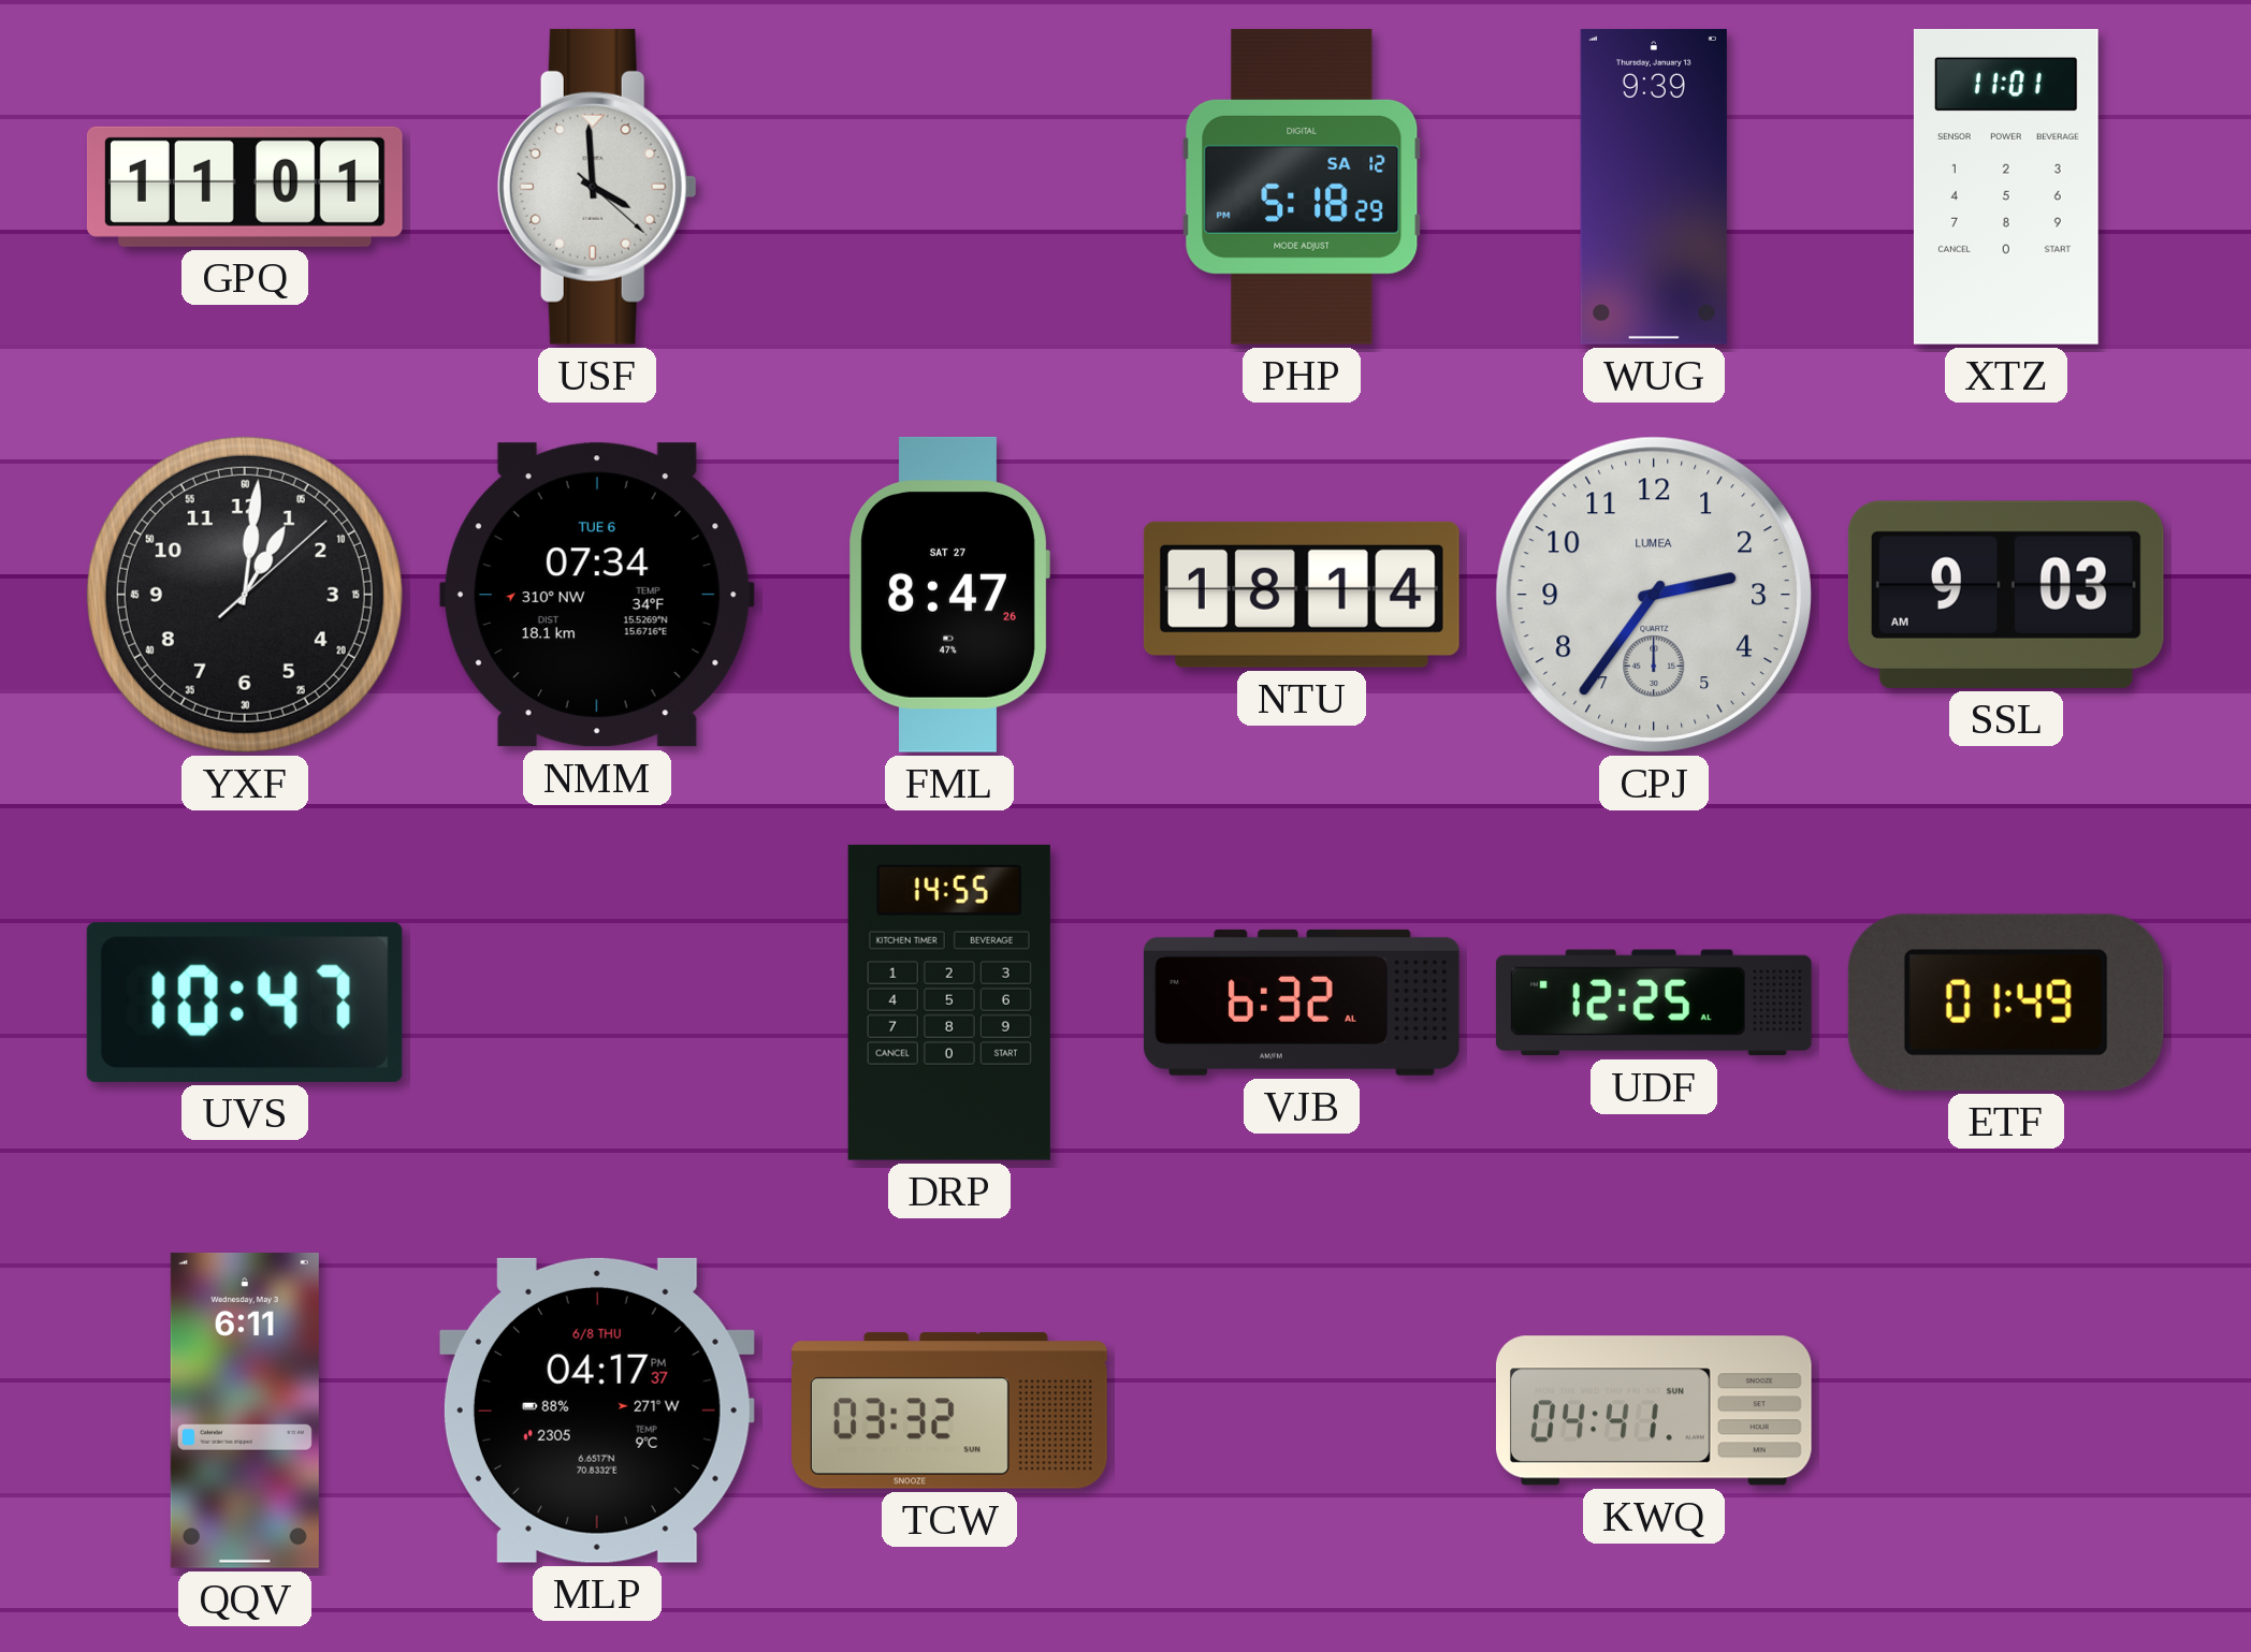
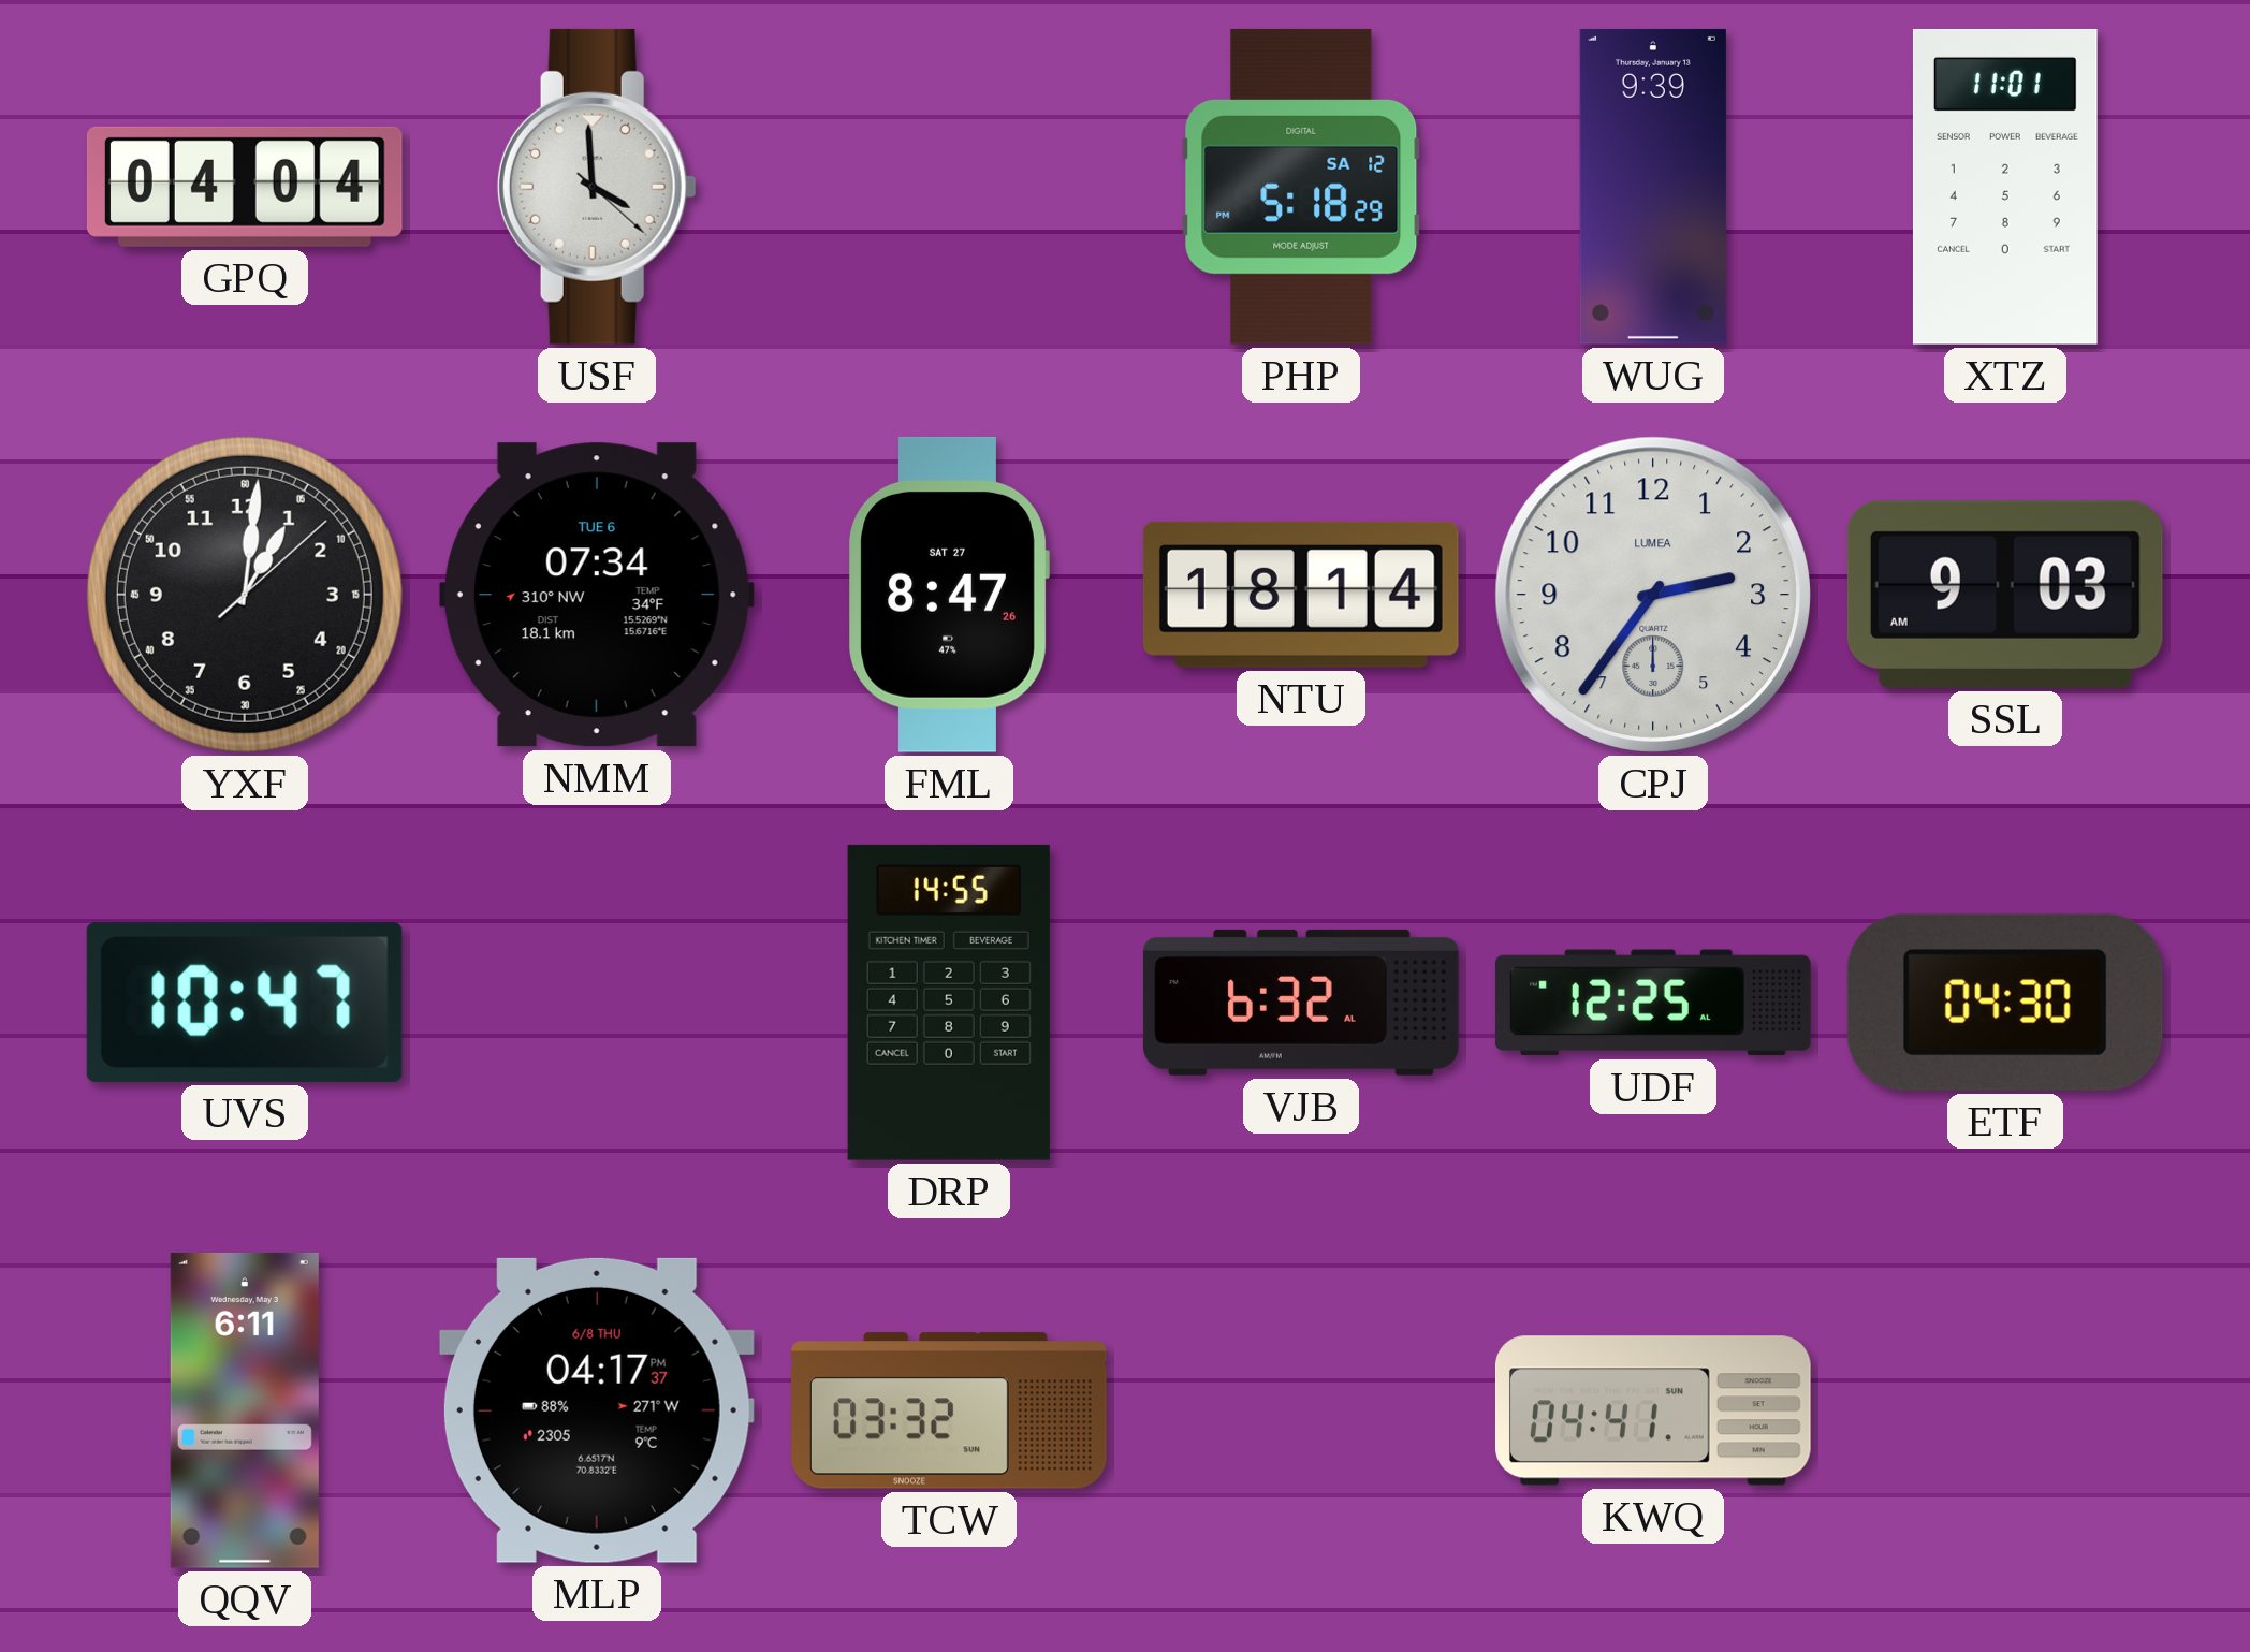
GPQ: 11:01 -> 04:04 (245, 187)
ETF: 01:49 -> 04:30 (2005, 1003)
